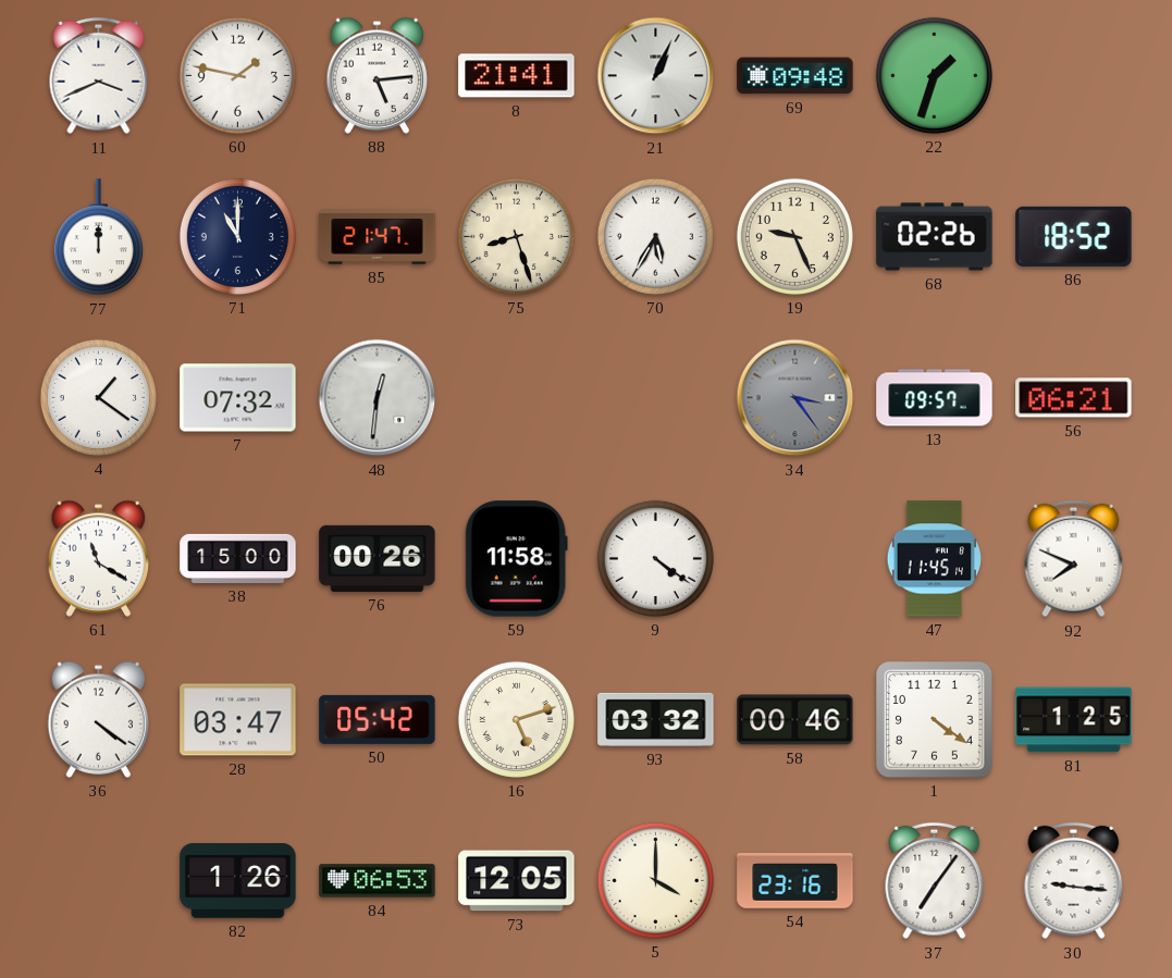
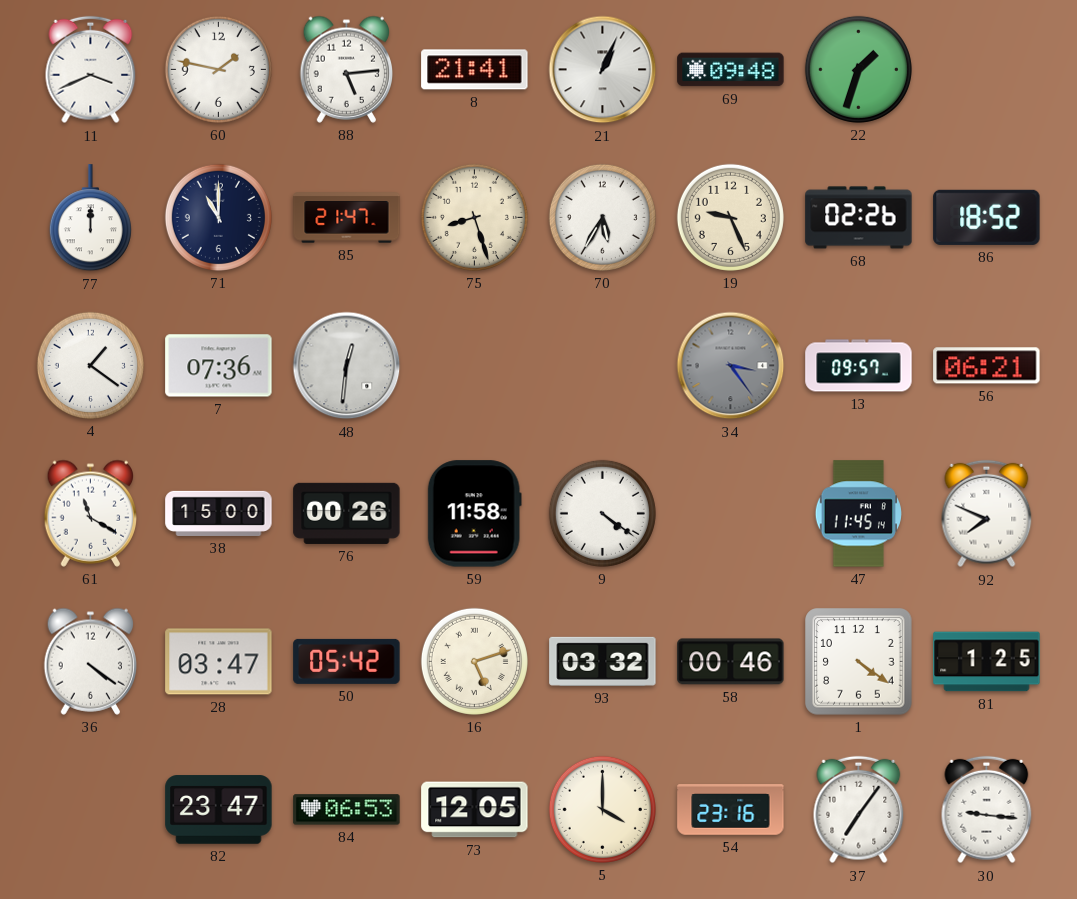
7: 07:32 -> 07:36 (219, 366)
82: 1:26 -> 23:47 (219, 810)
